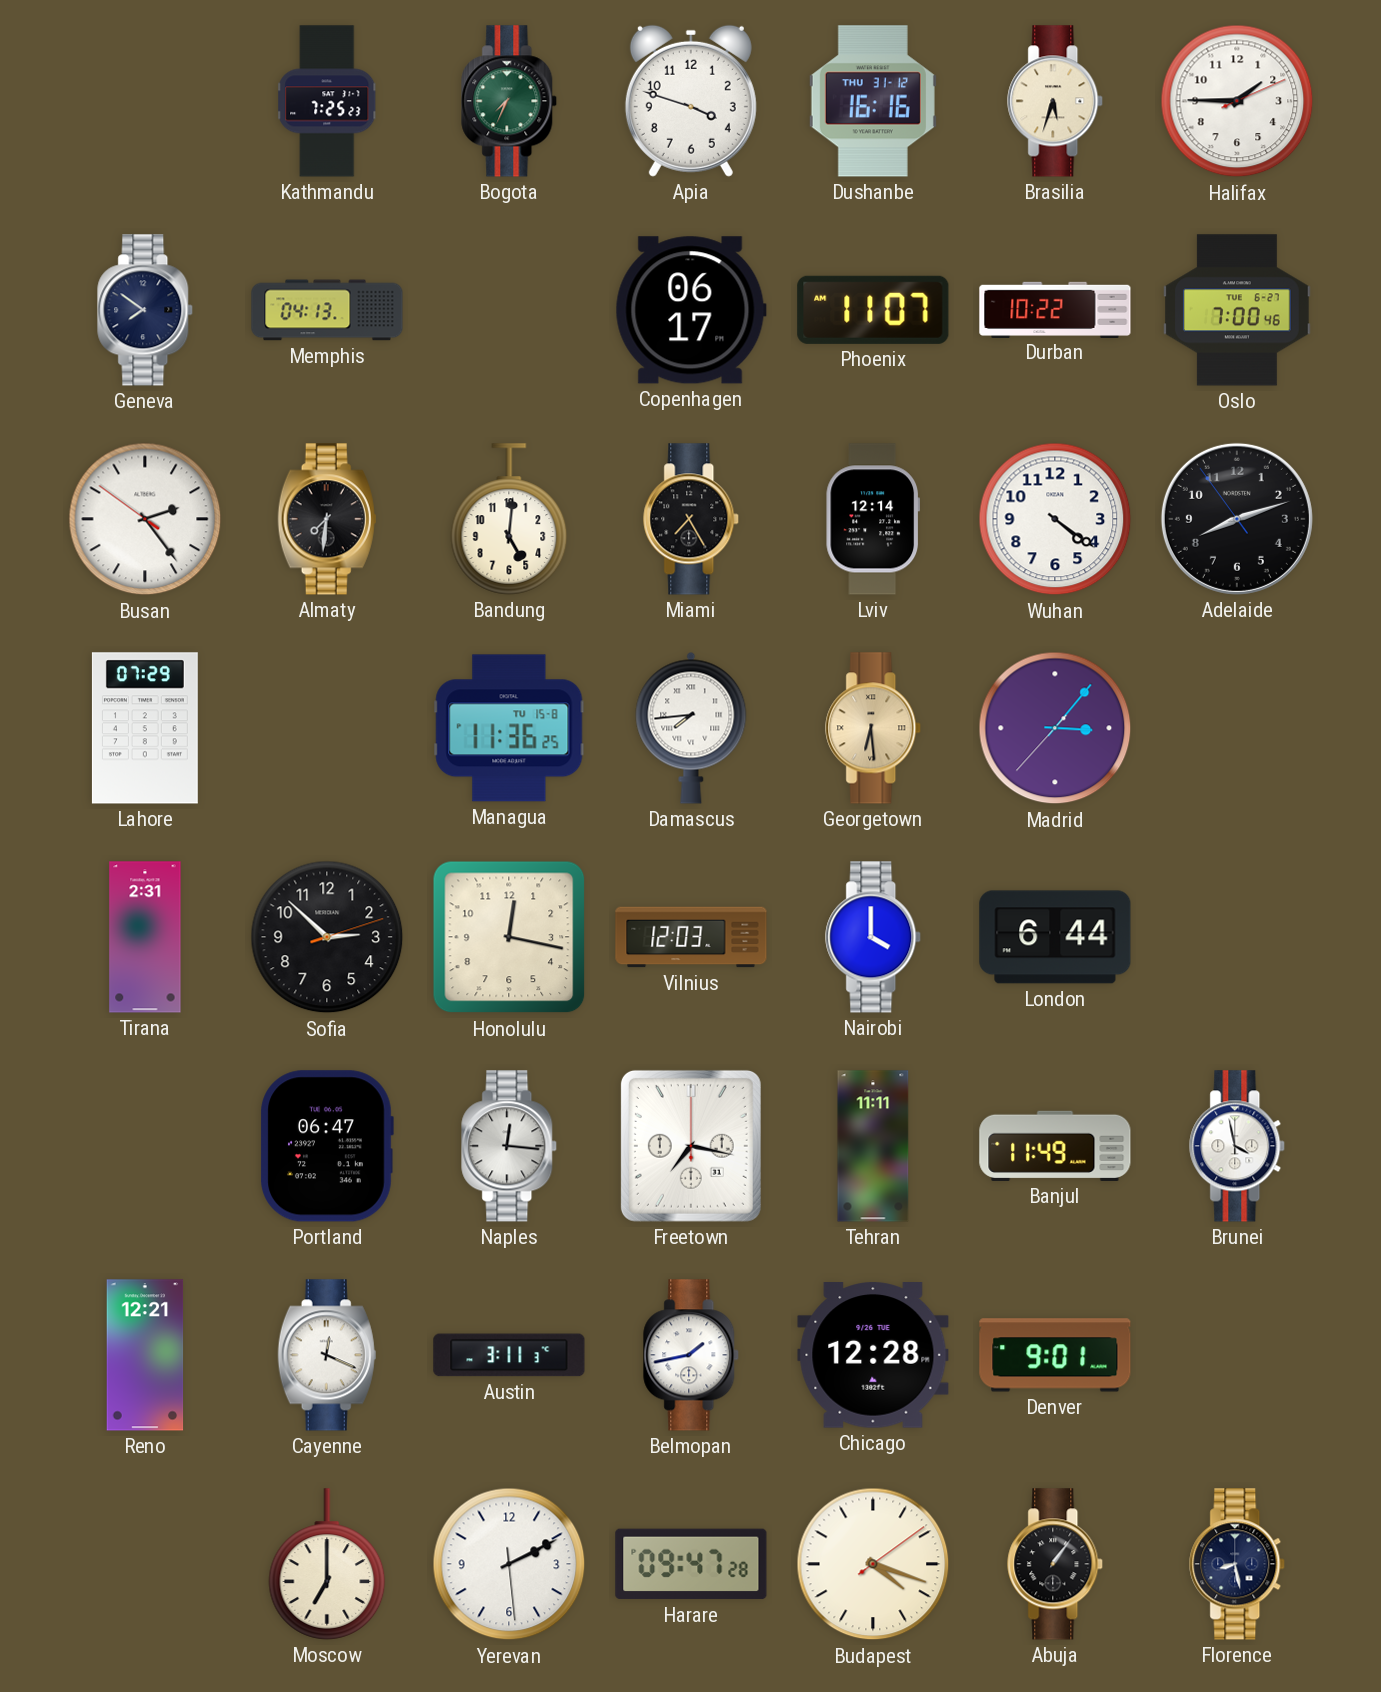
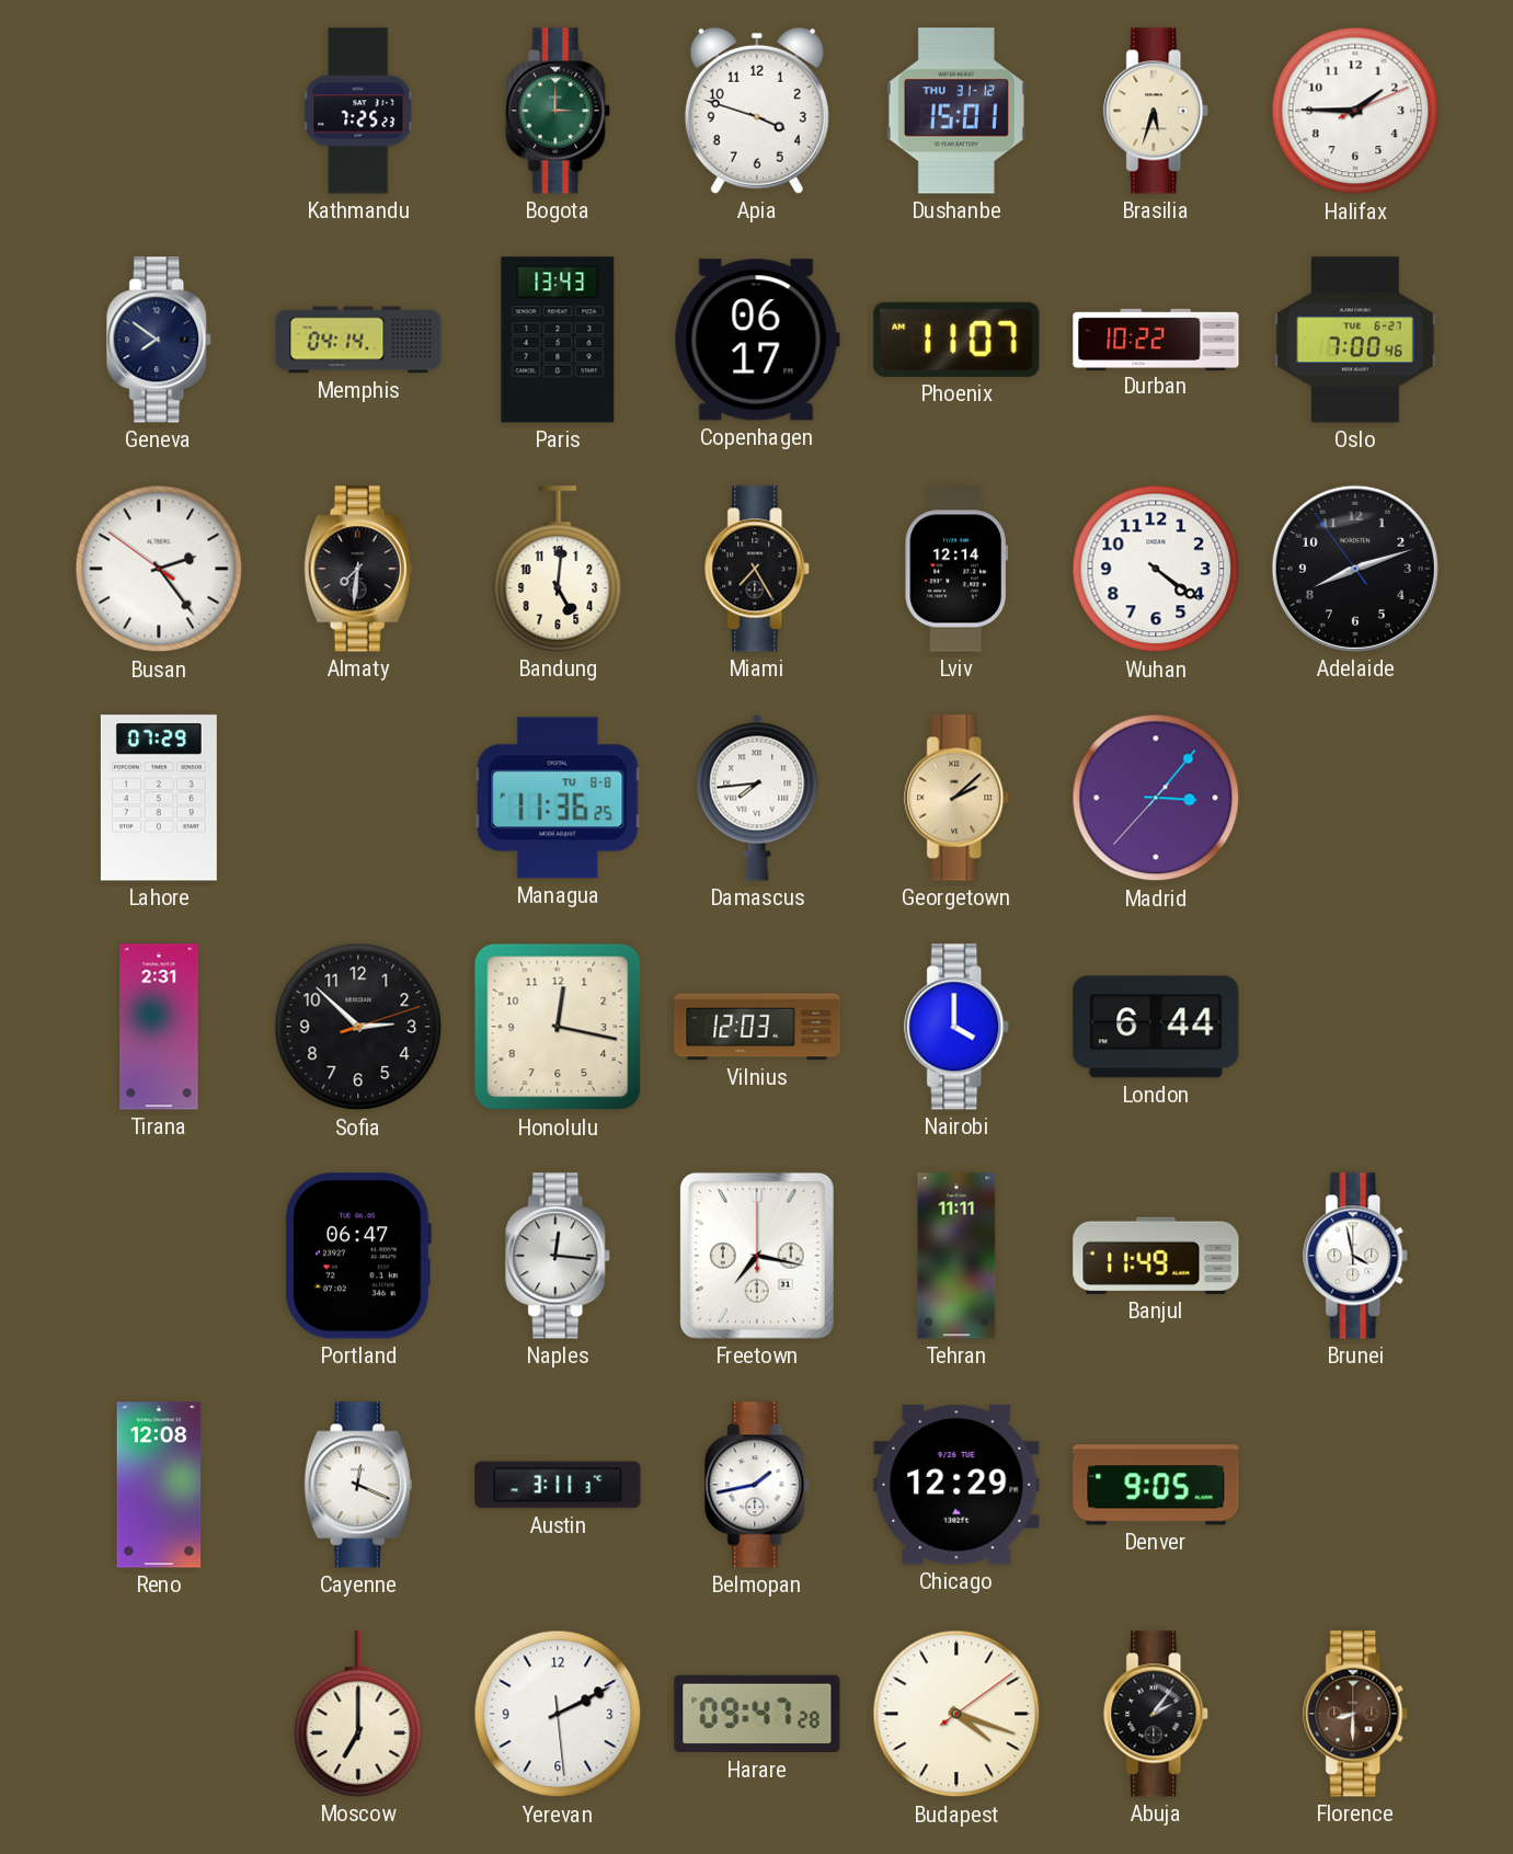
Bogota: 7:34 -> 3:00 (559, 111)
Dushanbe: 16:16 -> 15:01 (956, 111)
Memphis: 04:13 -> 04:14 (358, 340)
Paris: none -> 13:43 (558, 340)
Managua date: TU 15-8 -> TU 8-8 (558, 798)
Georgetown: 6:29 -> 2:08 (958, 798)
Reno: 12:21 -> 12:08 (159, 1485)
Chicago: 12:28 -> 12:29 (956, 1485)
Denver: 9:01 -> 9:05 (1156, 1485)
Abuja: 1:06 -> 2:06 (1157, 1714)
Florence: 8:28 -> 8:30 (1356, 1714)
Florence dial: navy -> brown (1356, 1714)
